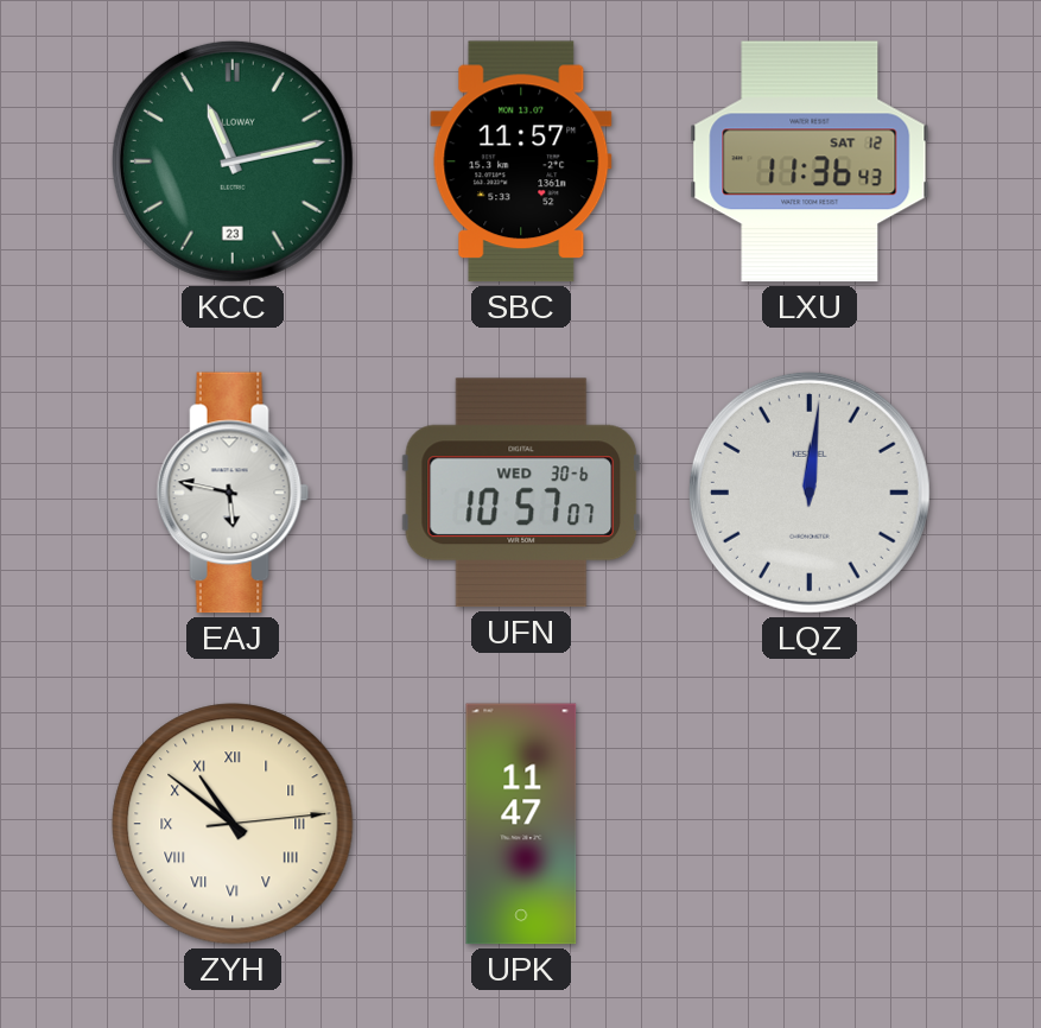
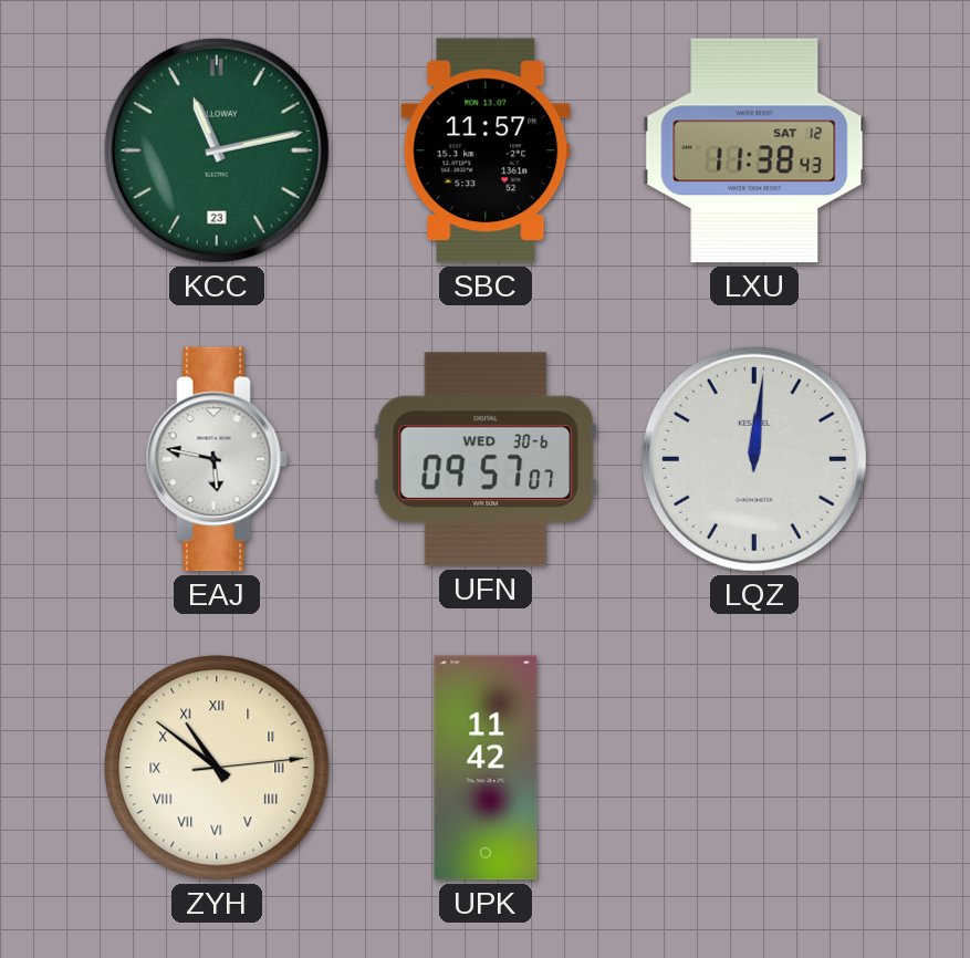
LXU: 11:36 -> 11:38 (754, 150)
UFN: 10:57 -> 09:57 (486, 459)
UPK: 11:47 -> 11:42 (486, 768)
